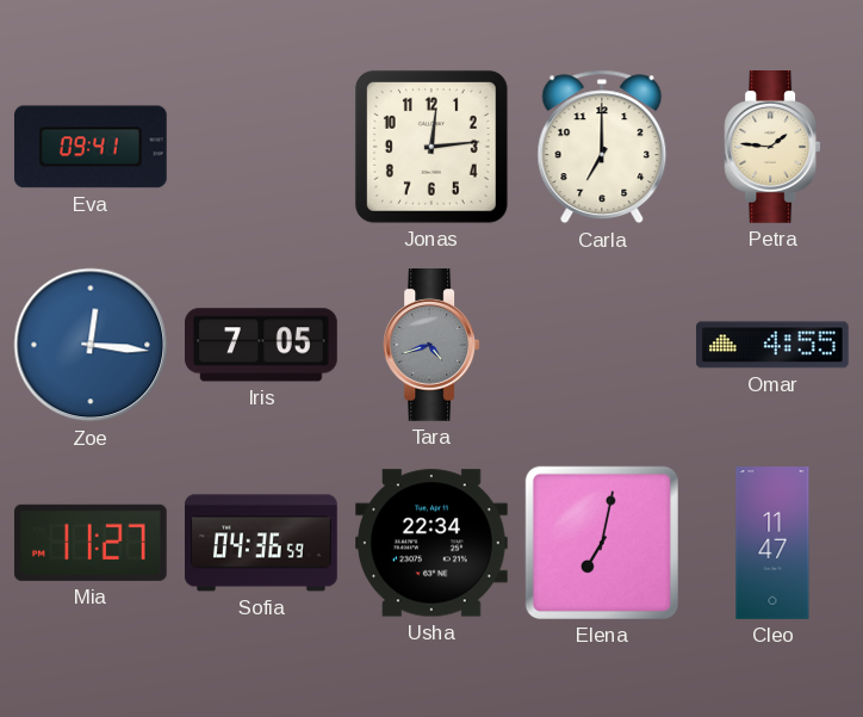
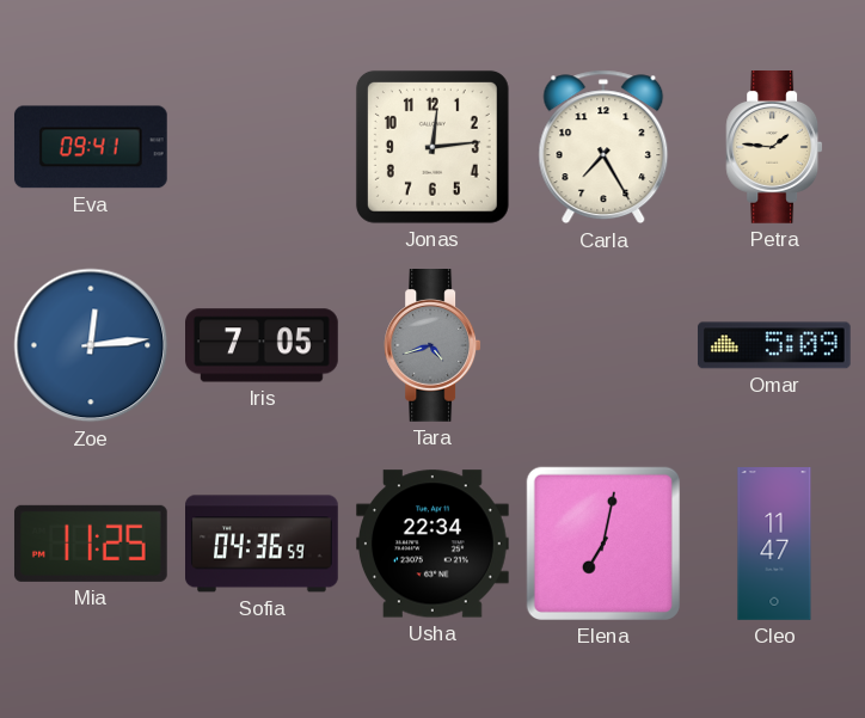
Carla: 7:00 -> 7:25 (603, 147)
Zoe: 12:16 -> 12:14 (91, 345)
Omar: 4:55 -> 5:09 (774, 345)
Mia: 11:27 -> 11:25 (91, 544)
